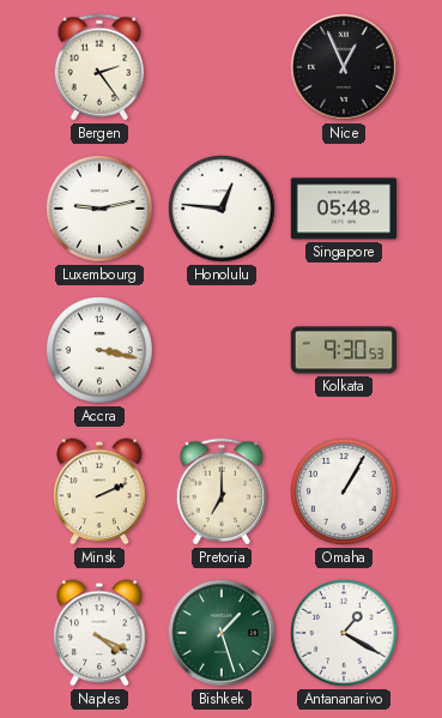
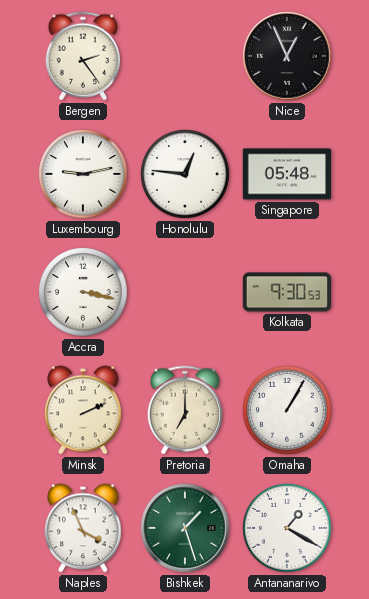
Naples: 4:19 -> 3:56 (83, 528)
